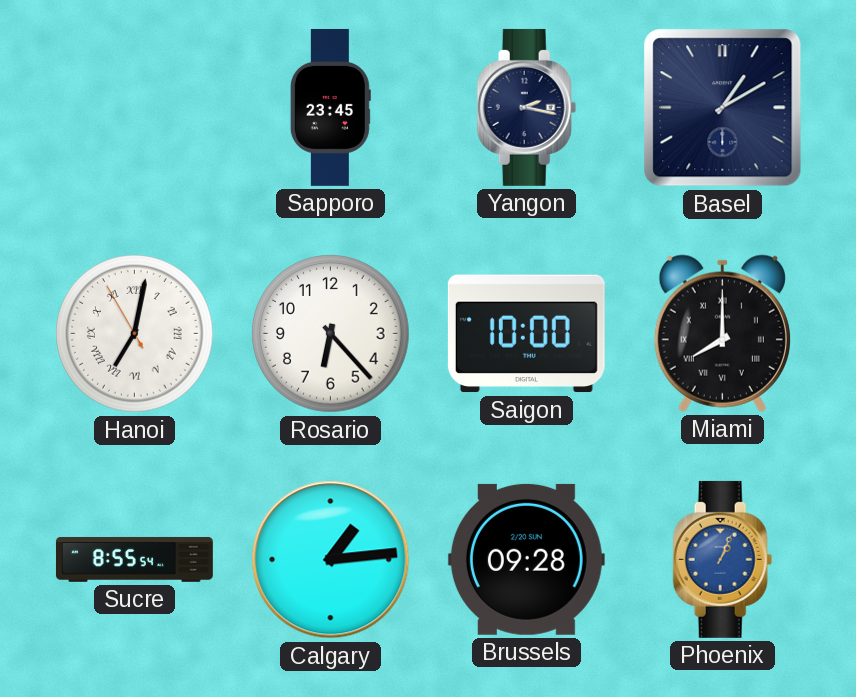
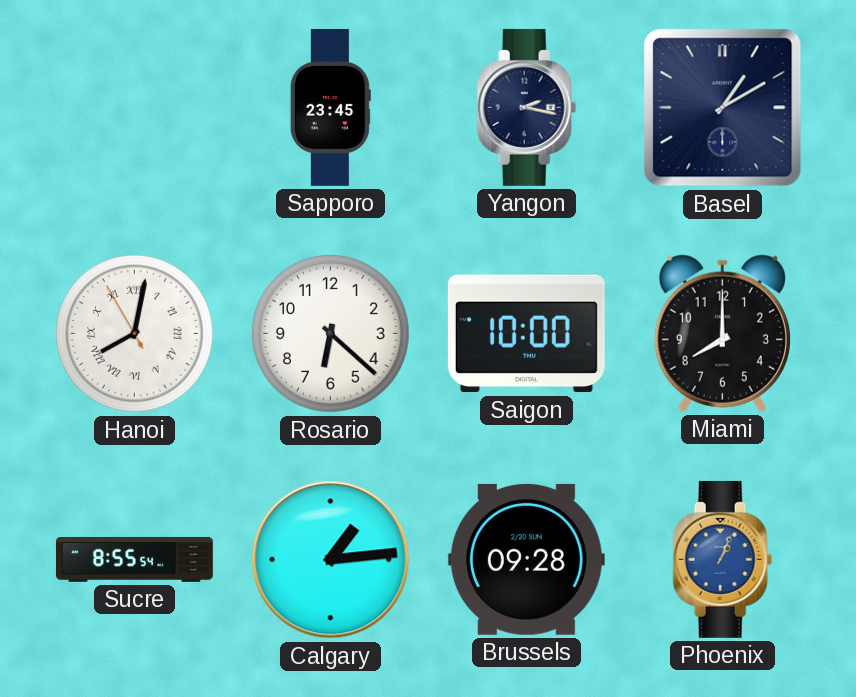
Hanoi: 7:01 -> 8:01 (135, 334)
Rosario: 6:23 -> 6:22 (331, 334)
Miami numerals: Roman -> Arabic (722, 333)
